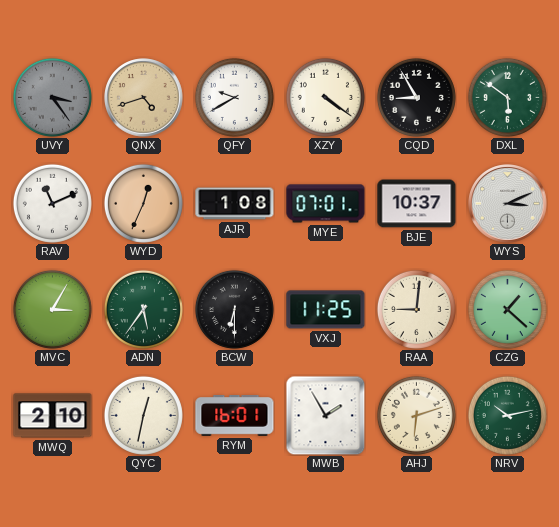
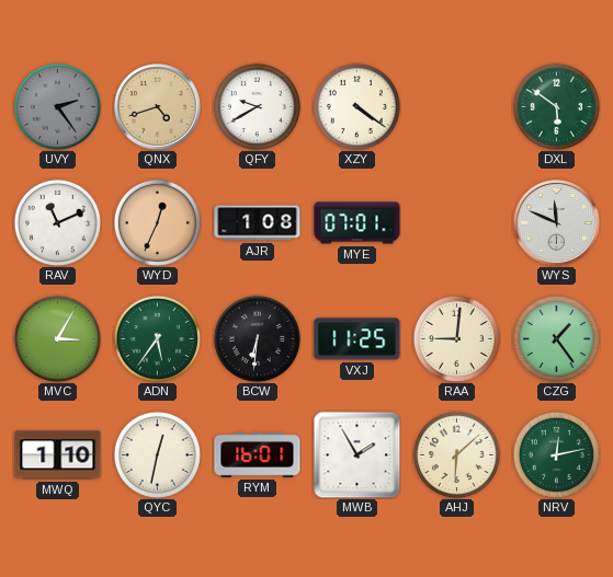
UVY: 3:24 -> 2:24 (57, 106)
CQD: 8:55 -> none (416, 97)
BJE: 10:37 -> none (417, 204)
WYS: 3:11 -> 11:49 (557, 223)
BCW: 6:30 -> 6:31 (257, 338)
CZG: 1:22 -> 1:24 (556, 338)
MWQ: 2:10 -> 1:10 (58, 455)
AHJ: 6:12 -> 6:08 (456, 454)
NRV: 10:13 -> 12:13 (556, 454)
